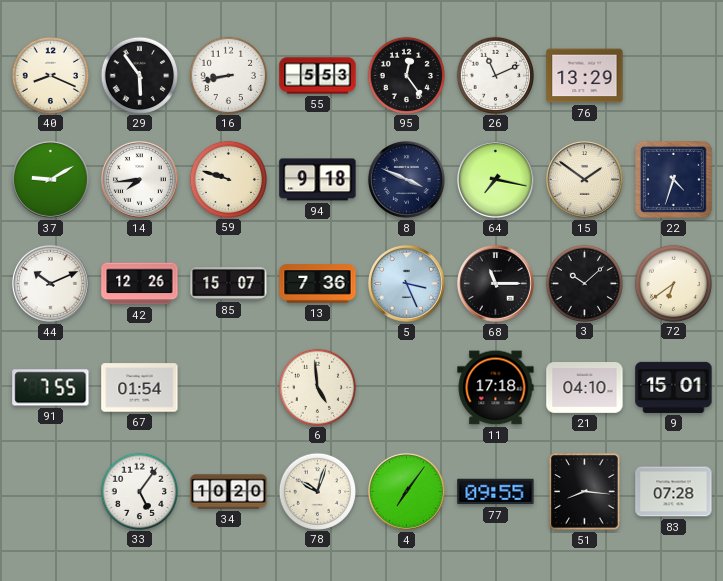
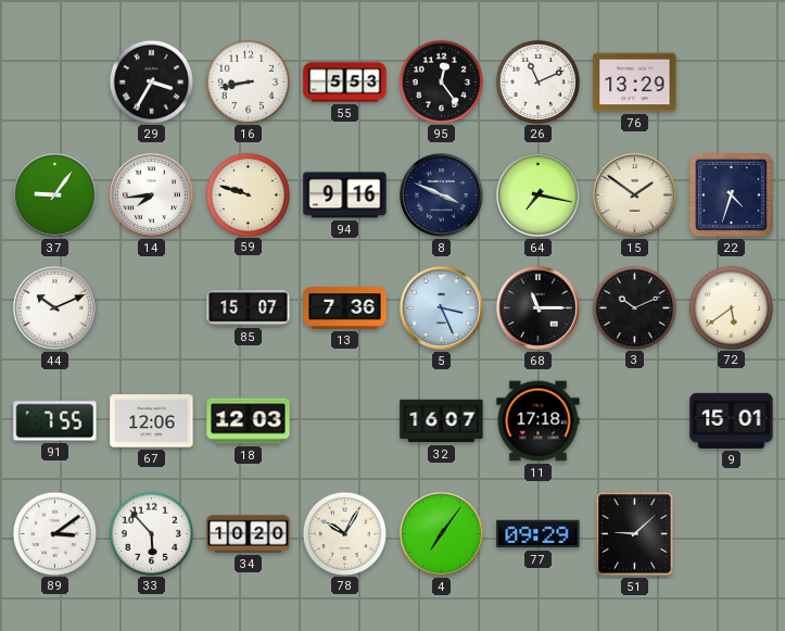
40: 8:19 -> none (50, 75)
29: 5:54 -> 3:35 (151, 81)
37: 9:10 -> 9:06 (54, 194)
94: 9:18 -> 9:16 (345, 195)
42: 12:26 -> none (140, 284)
3: 10:08 -> 10:11 (634, 307)
72: 6:39 -> 5:39 (731, 307)
67: 01:54 -> 12:06 (152, 421)
18: none -> 12:03 (249, 421)
6: 4:59 -> none (317, 387)
32: none -> 16:07 (442, 421)
21: 04:10 -> none (585, 388)
89: none -> 3:09 (54, 533)
33: 5:06 -> 5:53 (151, 533)
78: 10:03 -> 10:05 (344, 533)
77: 09:55 -> 09:29 (539, 534)
51: 8:16 -> 9:08 (635, 534)
83: 07:28 -> none (674, 492)
